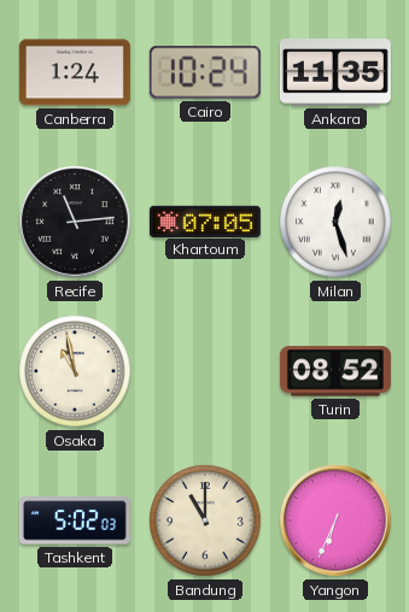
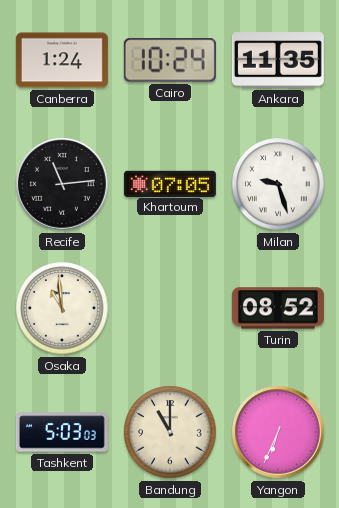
Milan: 12:27 -> 9:27 (278, 184)
Osaka: 10:58 -> 10:59 (62, 308)
Tashkent: 5:02 -> 5:03 (62, 432)
